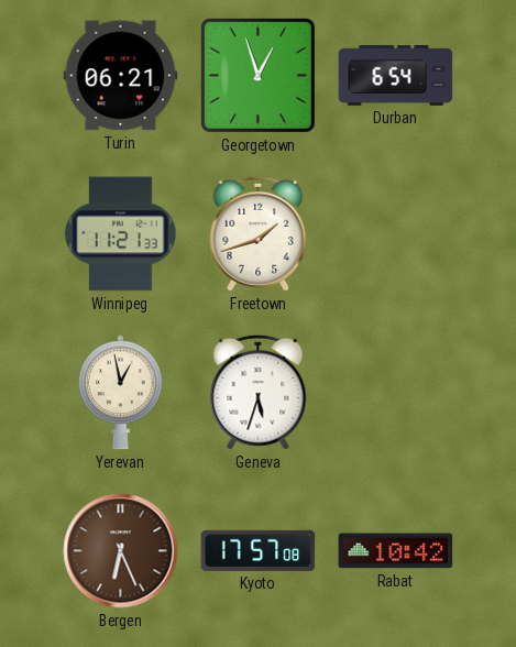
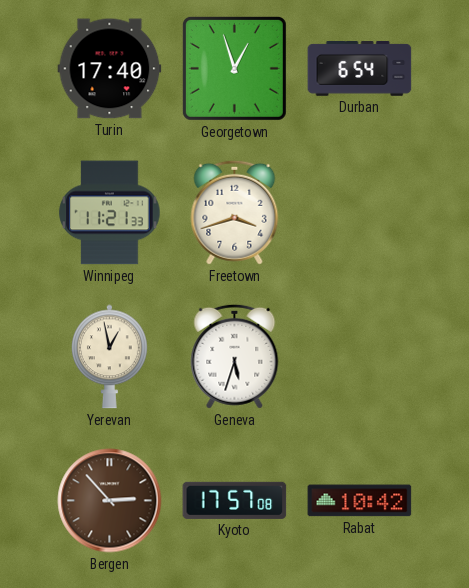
Turin: 06:21 -> 17:40 (110, 69)
Freetown: 1:42 -> 3:42 (235, 212)
Bergen: 6:26 -> 2:53 (110, 501)
